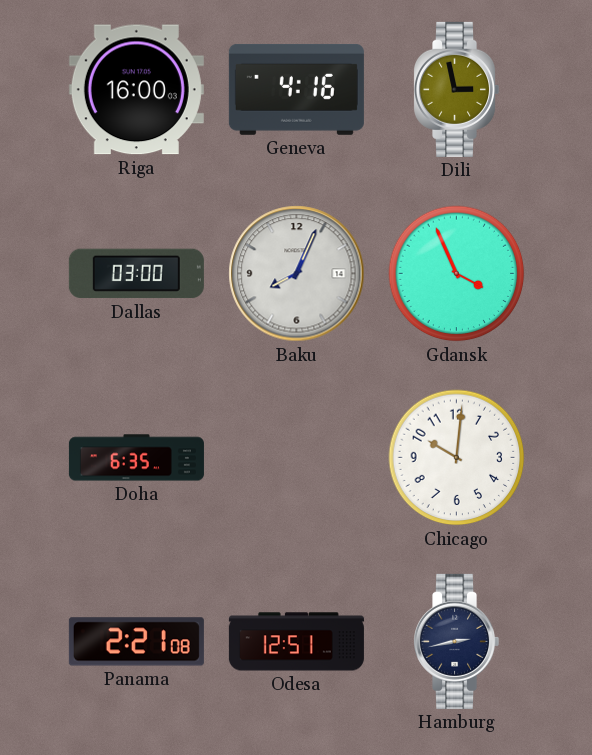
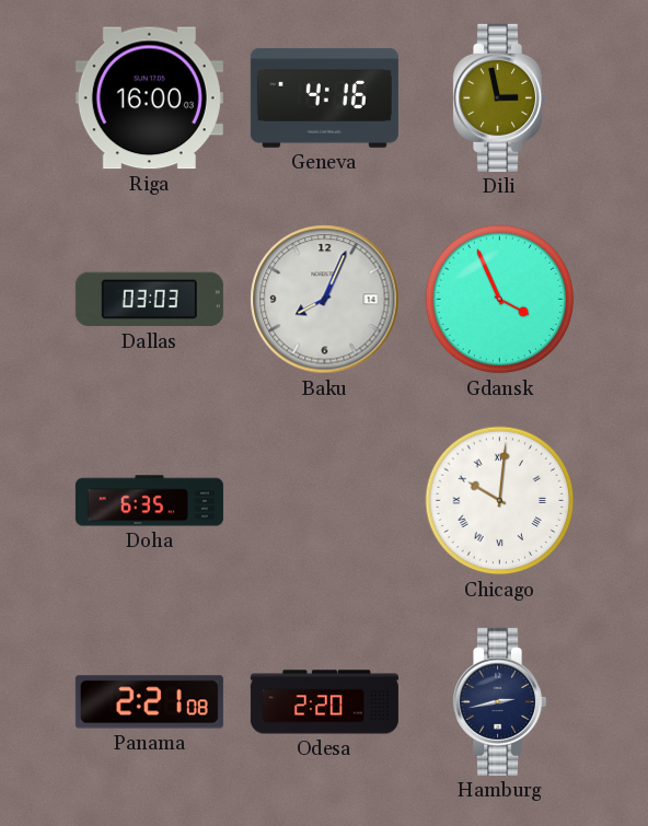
Dallas: 03:00 -> 03:03 (149, 300)
Chicago numerals: Arabic -> Roman (500, 501)
Odesa: 12:51 -> 2:20 (324, 702)
